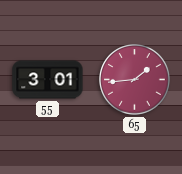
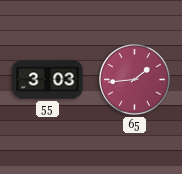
55: 3:01 -> 3:03 (48, 80)
